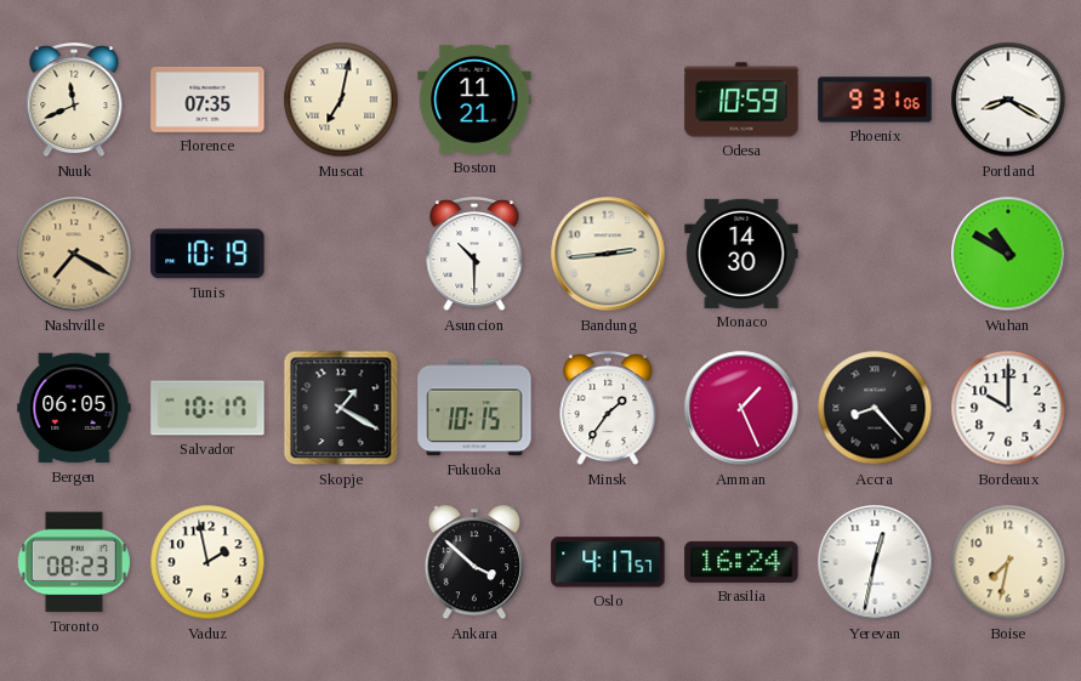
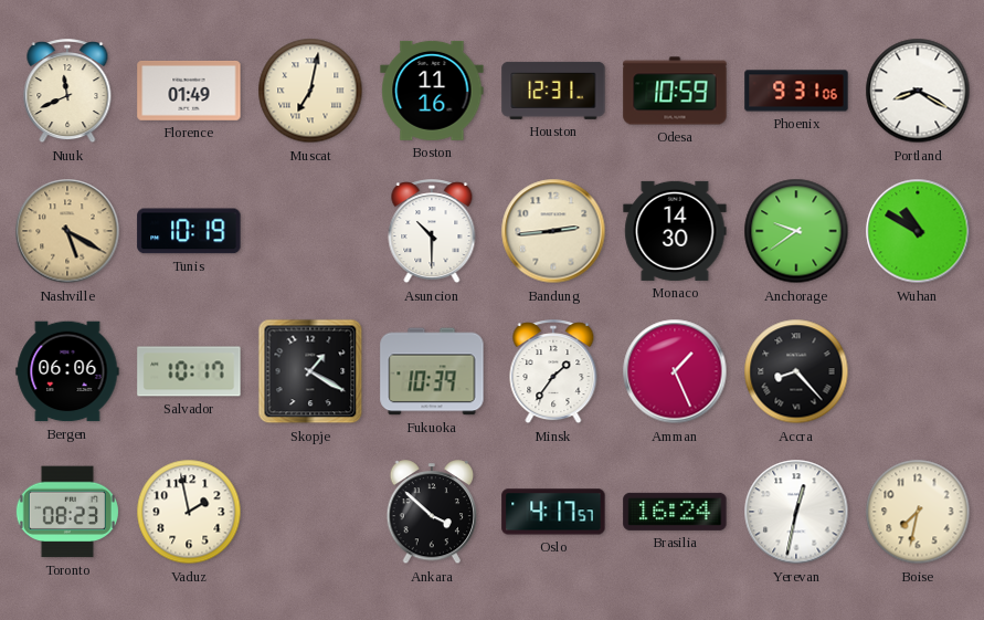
Florence: 07:35 -> 01:49 (189, 91)
Boston: 11:21 -> 11:16 (432, 91)
Houston: none -> 12:31 (553, 91)
Nashville: 7:20 -> 5:20 (67, 231)
Anchorage: none -> 9:39 (796, 231)
Bergen: 06:05 -> 06:06 (67, 371)
Fukuoka: 10:15 -> 10:39 (432, 371)
Bordeaux: 10:00 -> none (1008, 408)
